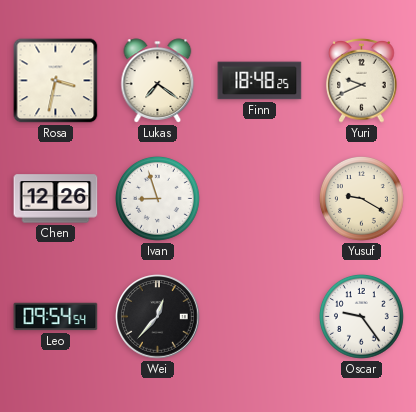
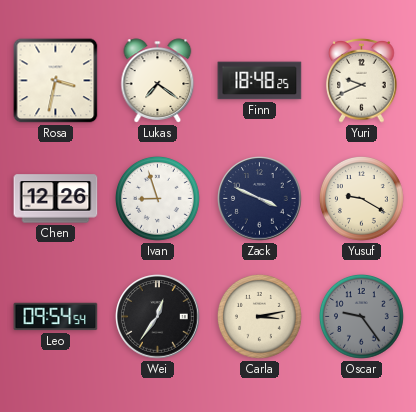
Zack: none -> 3:49 (260, 199)
Wei: 12:37 -> 12:36 (158, 317)
Carla: none -> 3:13 (260, 317)
Oscar dial: white -> grey (362, 317)
